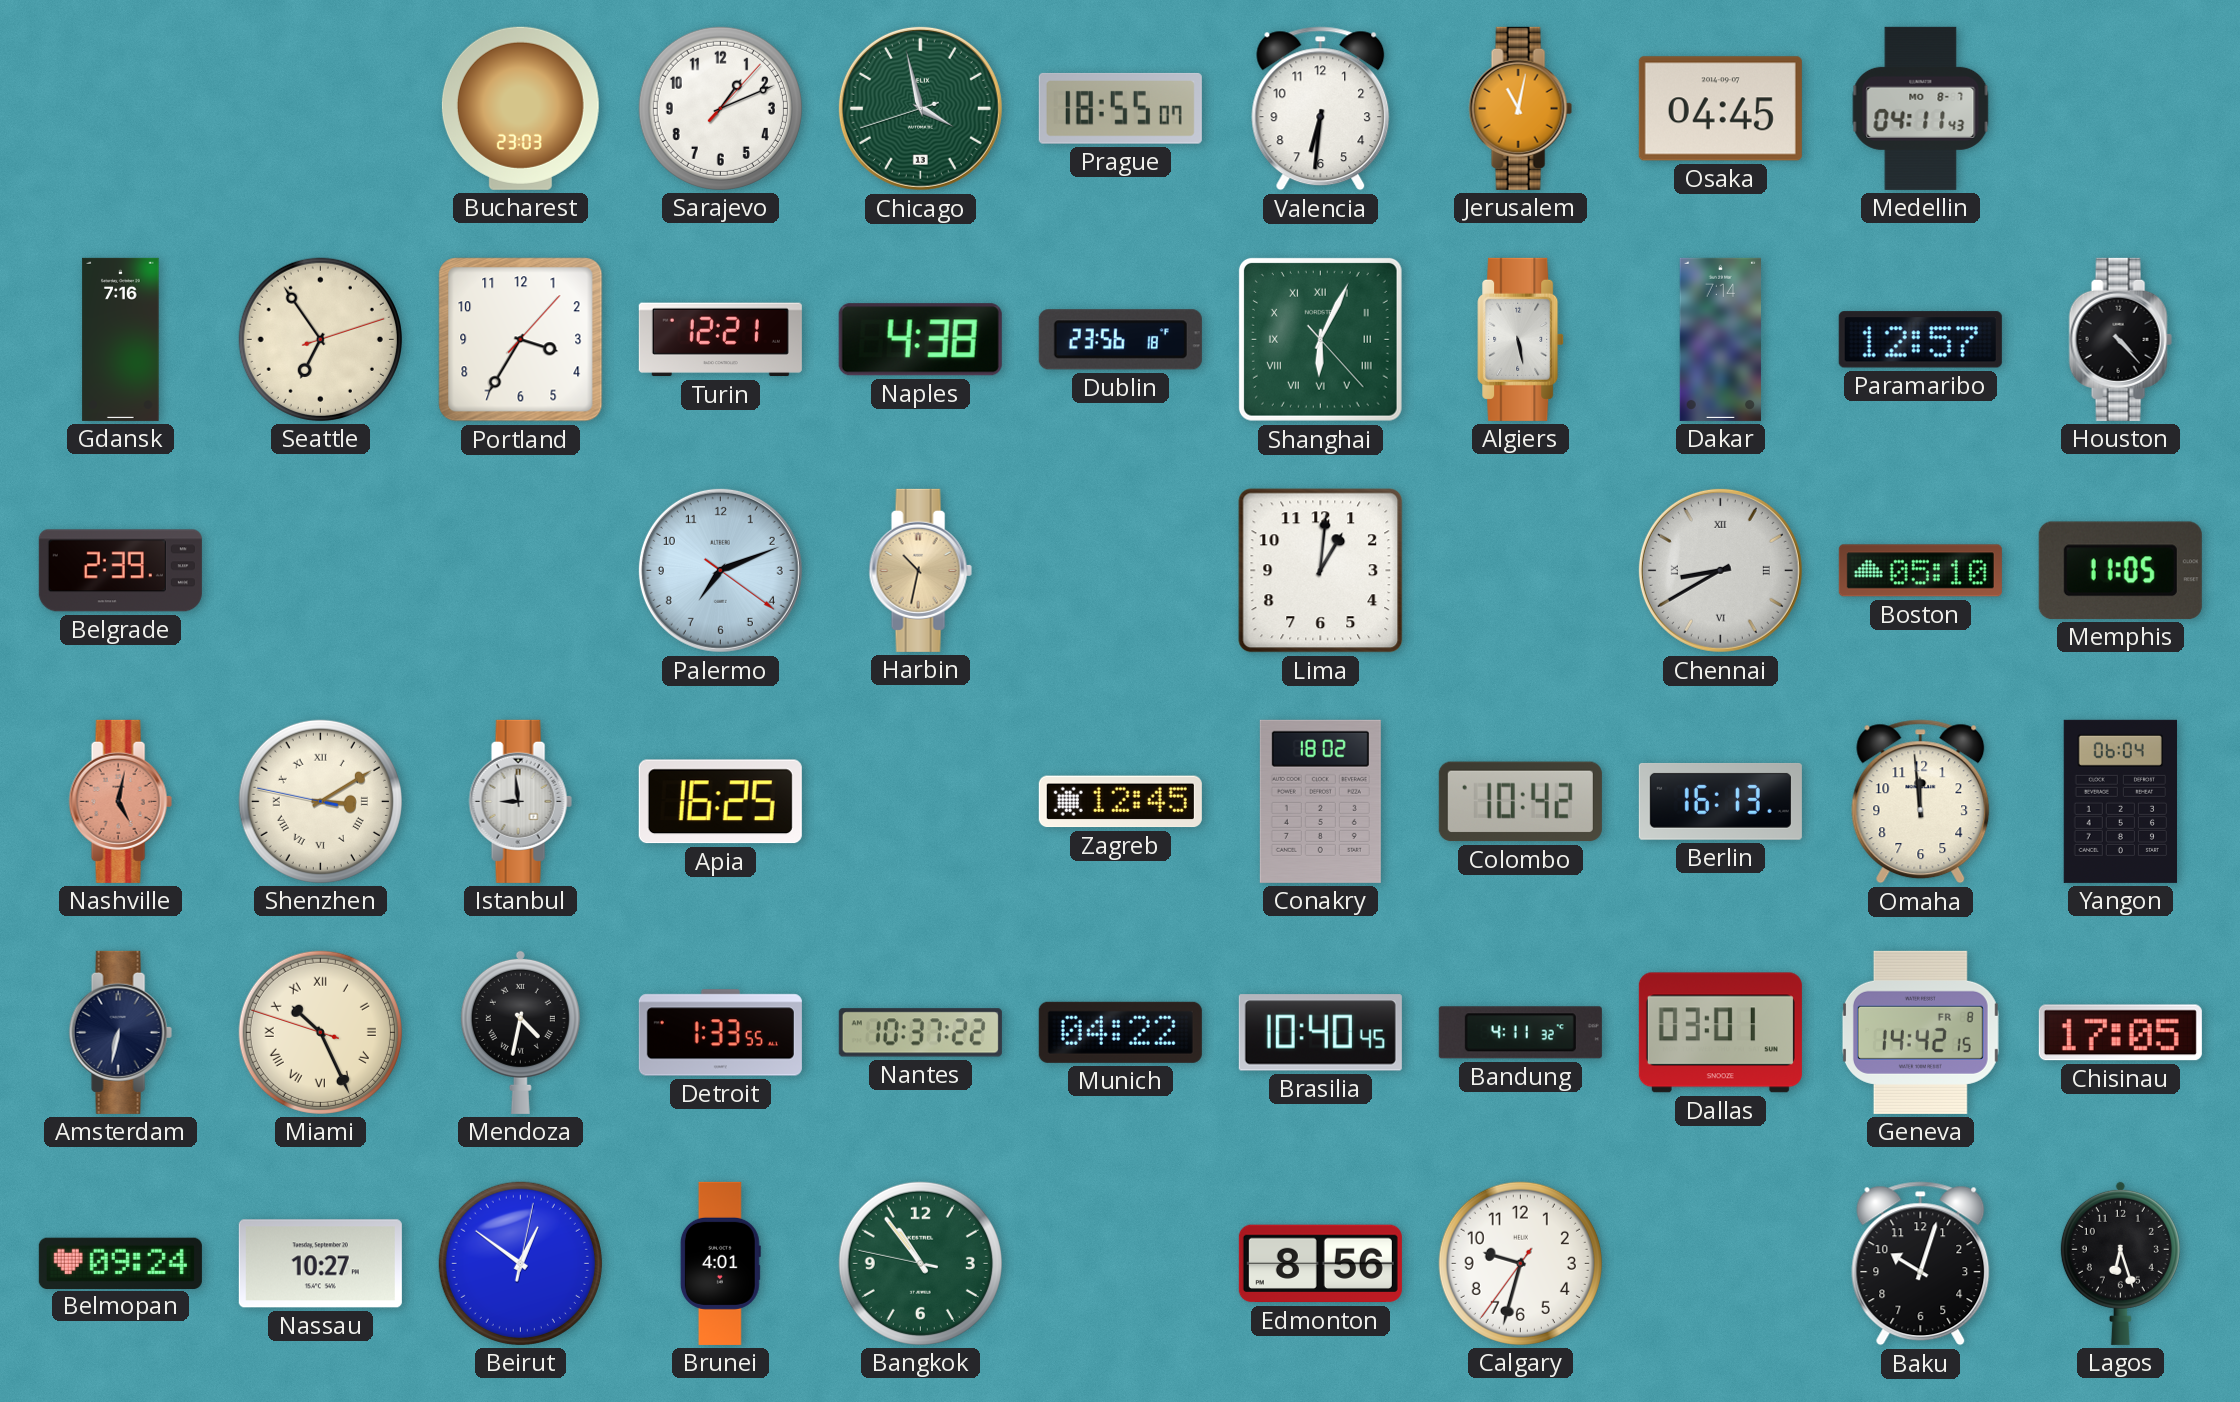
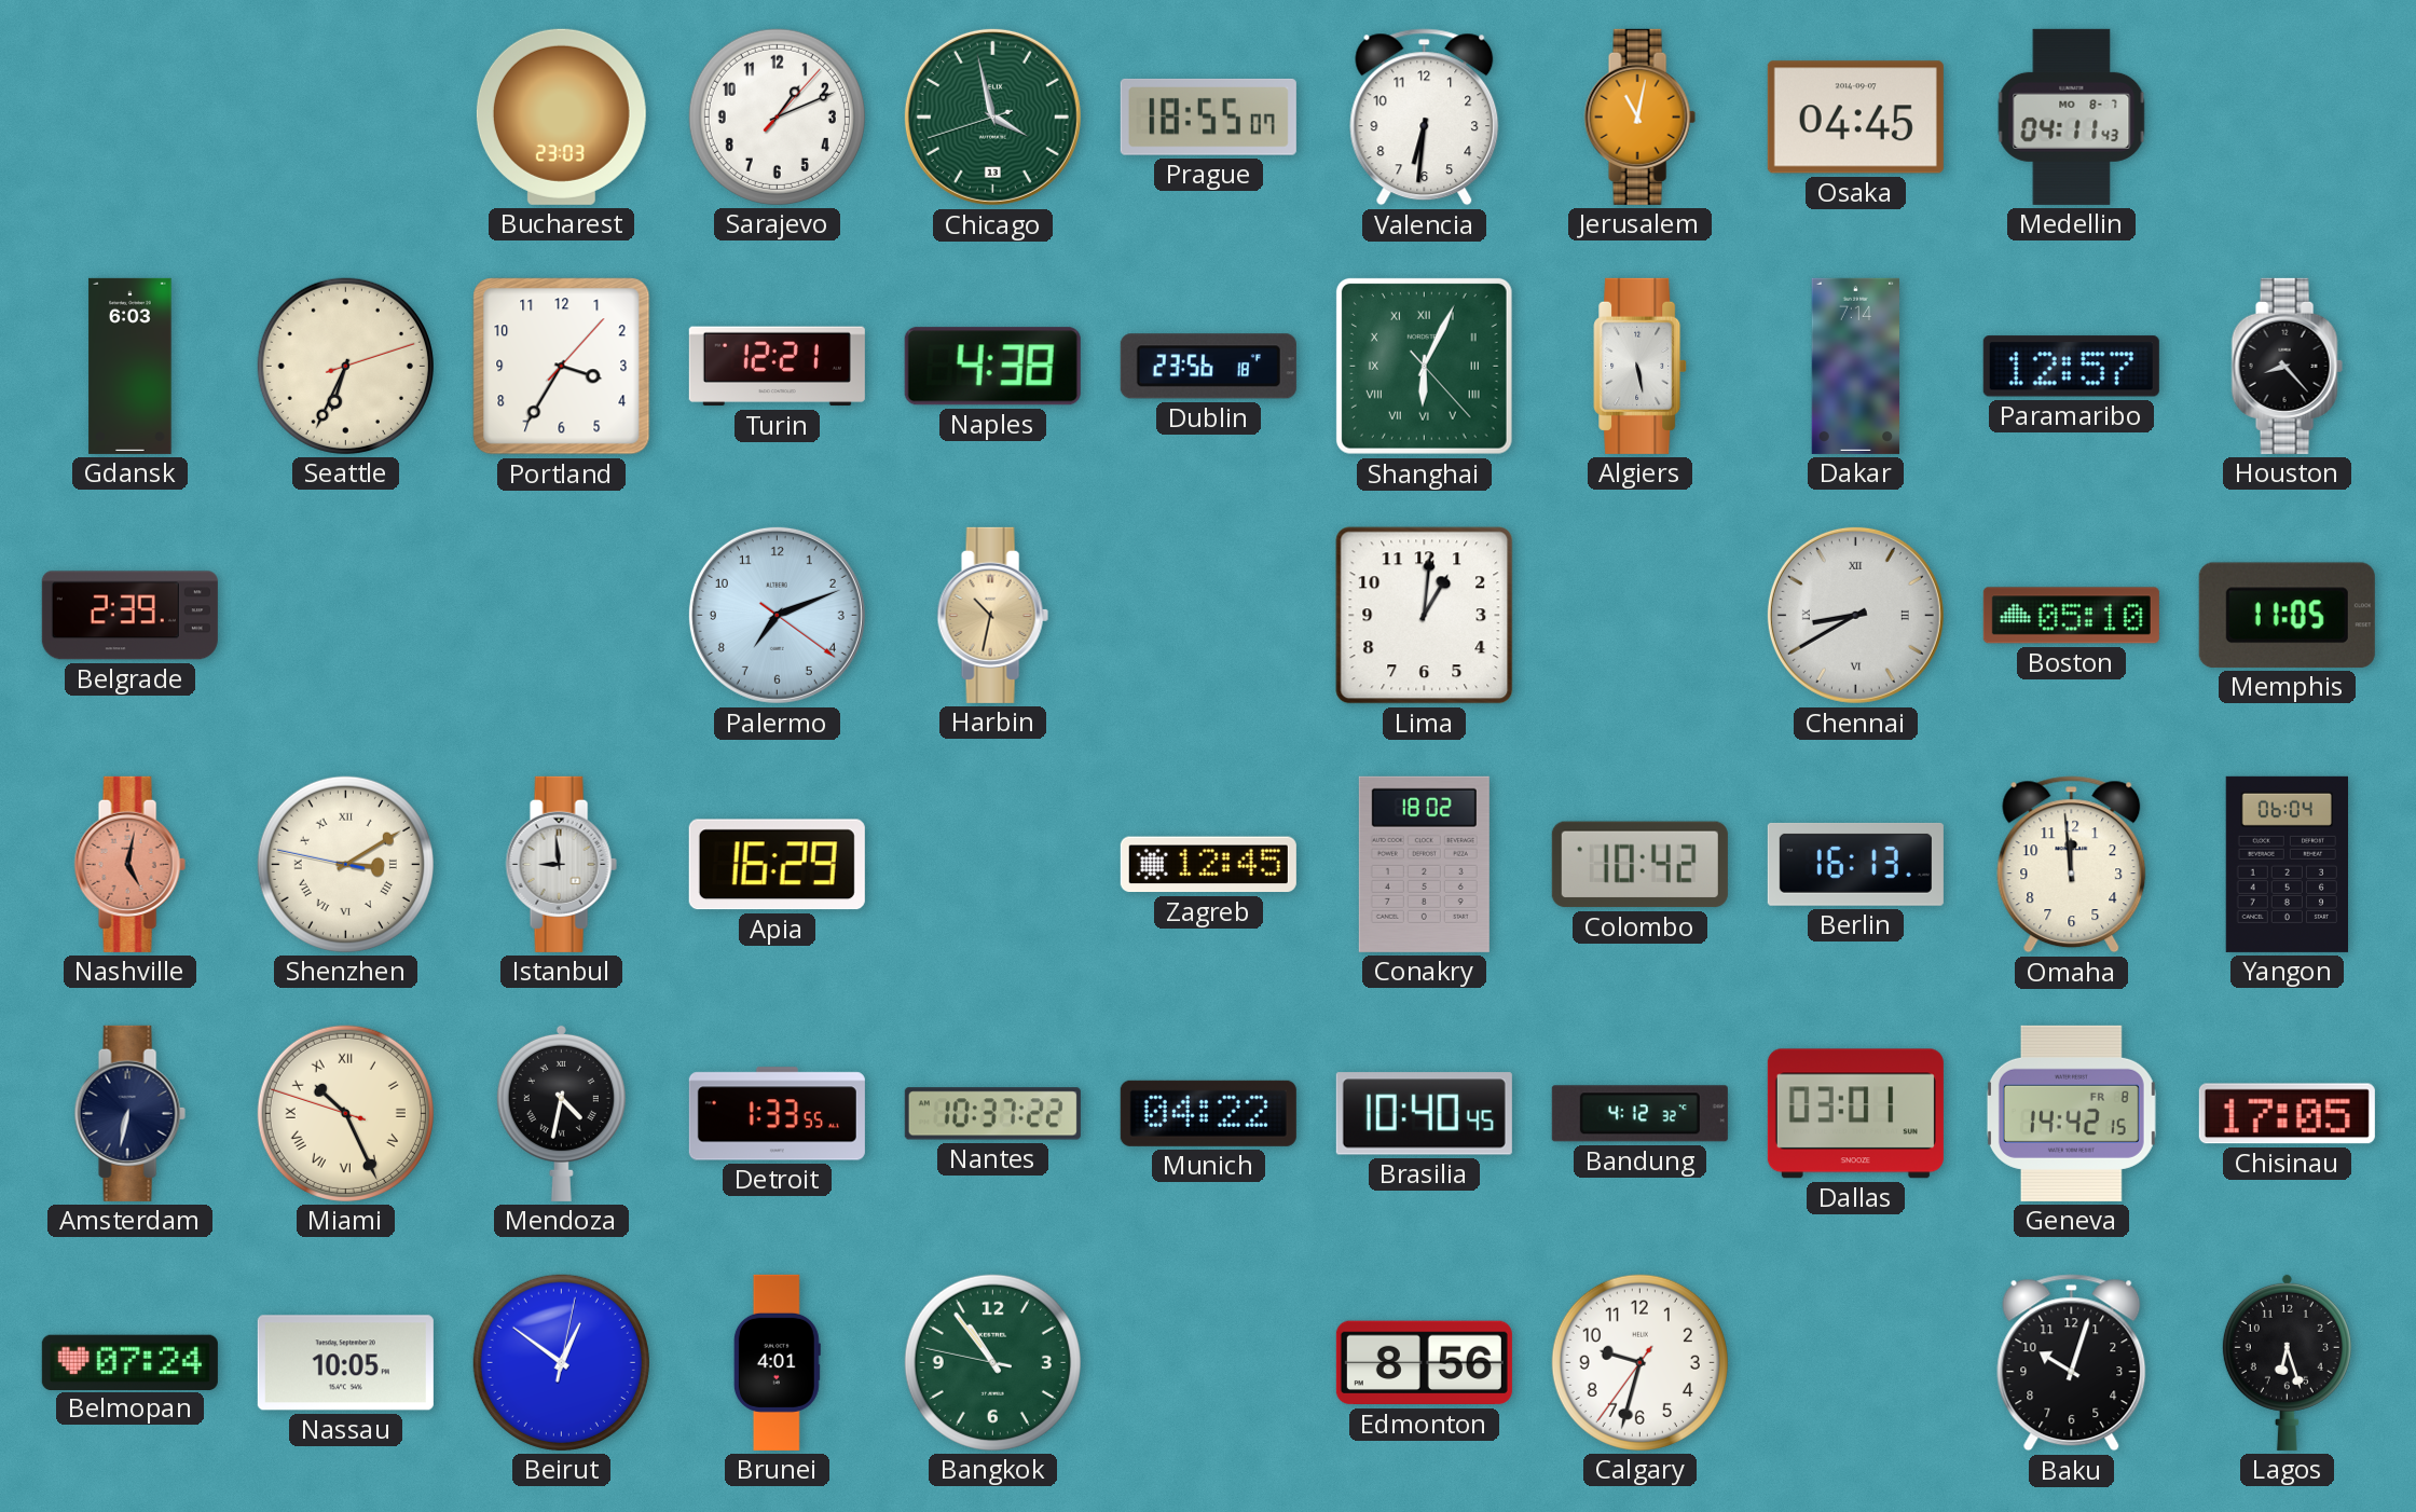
Gdansk: 7:16 -> 6:03 (131, 366)
Seattle: 6:54 -> 6:34 (345, 366)
Houston: 4:23 -> 8:23 (2287, 366)
Apia: 16:25 -> 16:29 (777, 865)
Bandung: 4:11 -> 4:12 (1639, 1114)
Belmopan: 09:24 -> 07:24 (129, 1362)
Nassau: 10:27 -> 10:05 (345, 1363)
